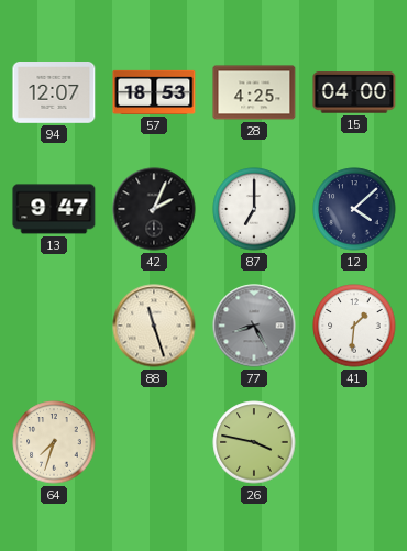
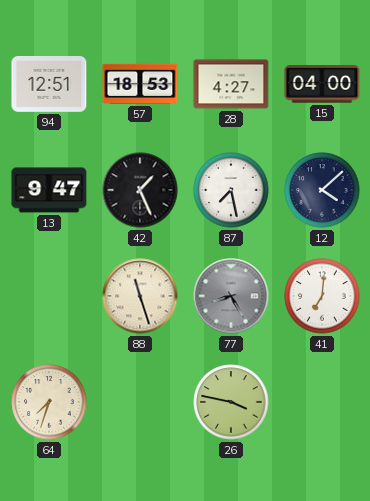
94: 12:07 -> 12:51 (49, 85)
28: 4:25 -> 4:27 (231, 84)
42: 2:04 -> 1:26 (140, 190)
87: 7:00 -> 7:28 (231, 190)
41: 1:31 -> 7:01 (322, 296)
